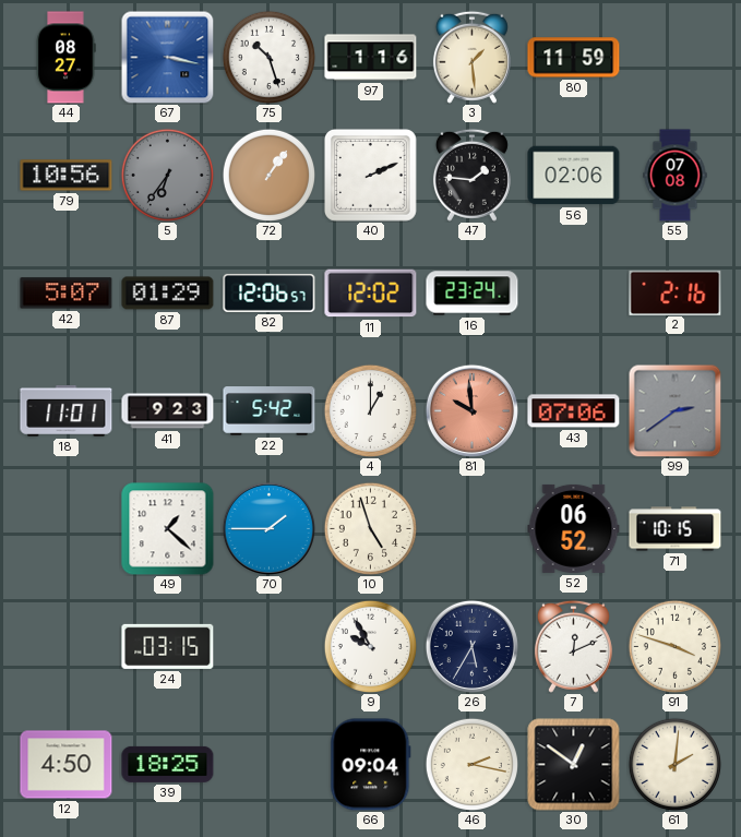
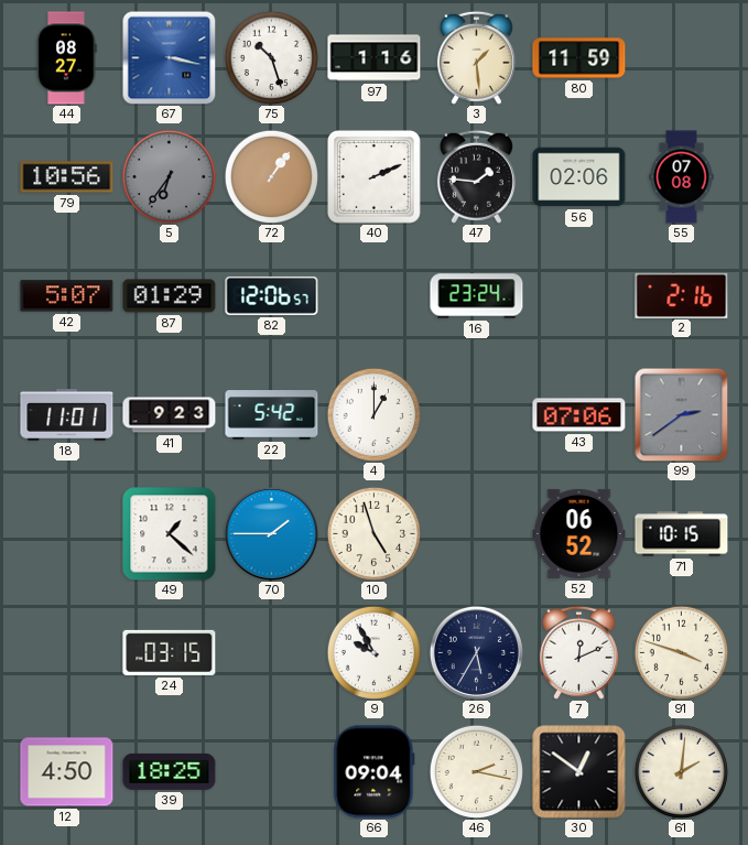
11: 12:02 -> none (371, 294)
81: 9:59 -> none (471, 410)
